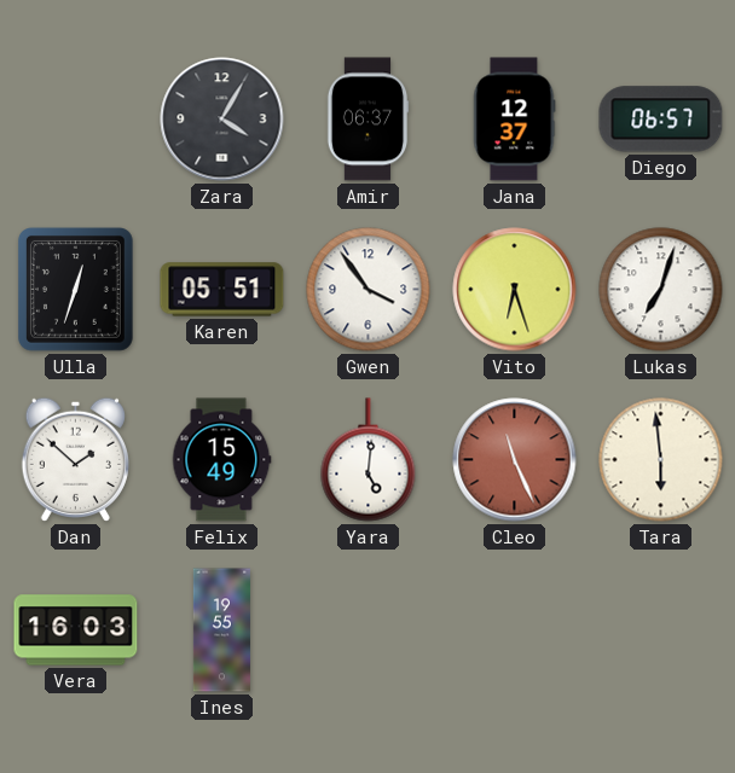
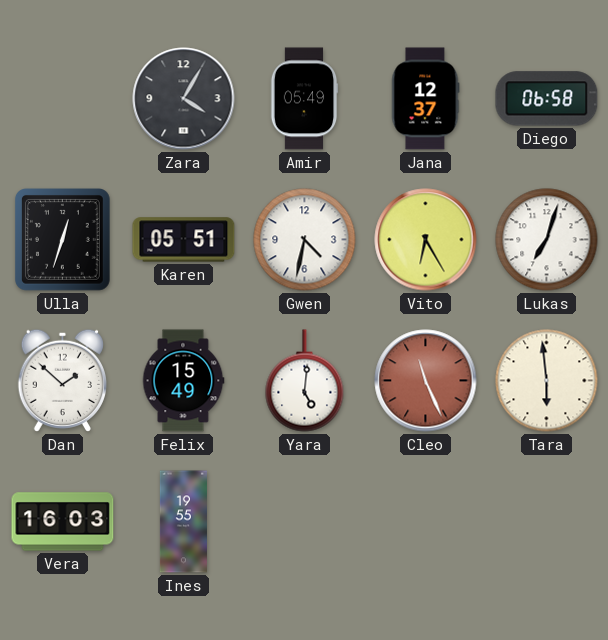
Amir: 06:37 -> 05:49 (304, 99)
Diego: 06:57 -> 06:58 (547, 99)
Gwen: 3:54 -> 4:32 (305, 240)
Vito: 6:27 -> 6:25 (426, 240)
